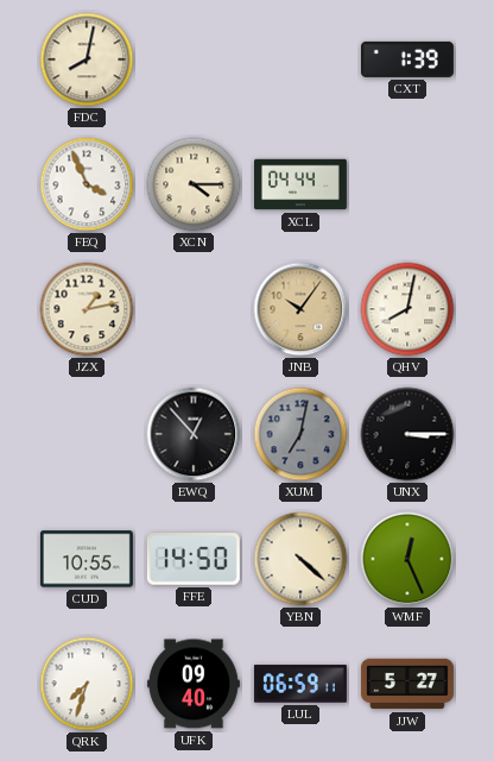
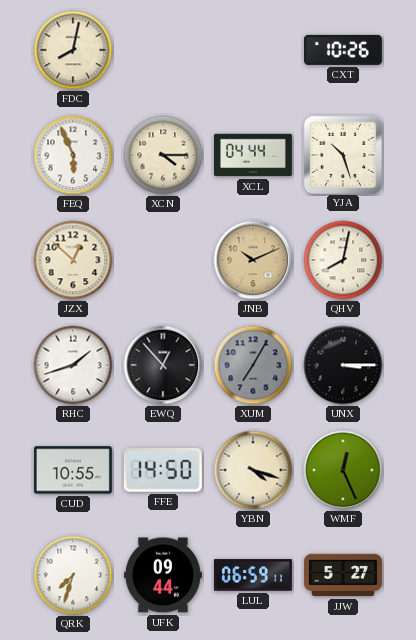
CXT: 1:39 -> 10:26 (343, 50)
FEQ: 3:56 -> 5:56 (73, 155)
YJA: none -> 10:27 (342, 154)
JZX: 1:13 -> 12:52 (73, 260)
JNB: 10:06 -> 10:11 (253, 260)
RHC: none -> 1:42 (73, 365)
XUM: 7:02 -> 7:05 (253, 365)
YBN: 4:22 -> 4:18 (253, 470)
UFK: 09:40 -> 09:44 (163, 575)
